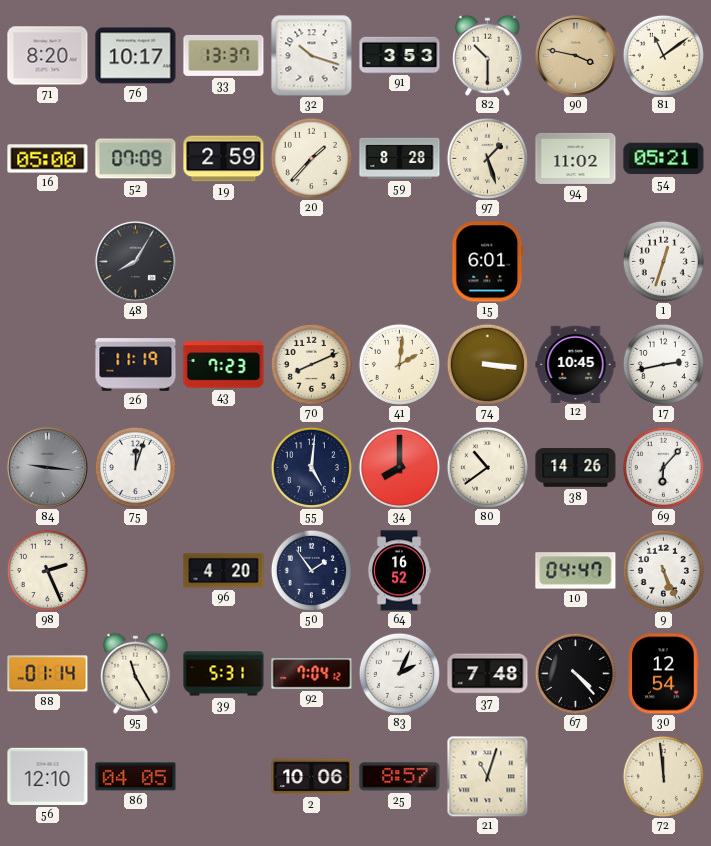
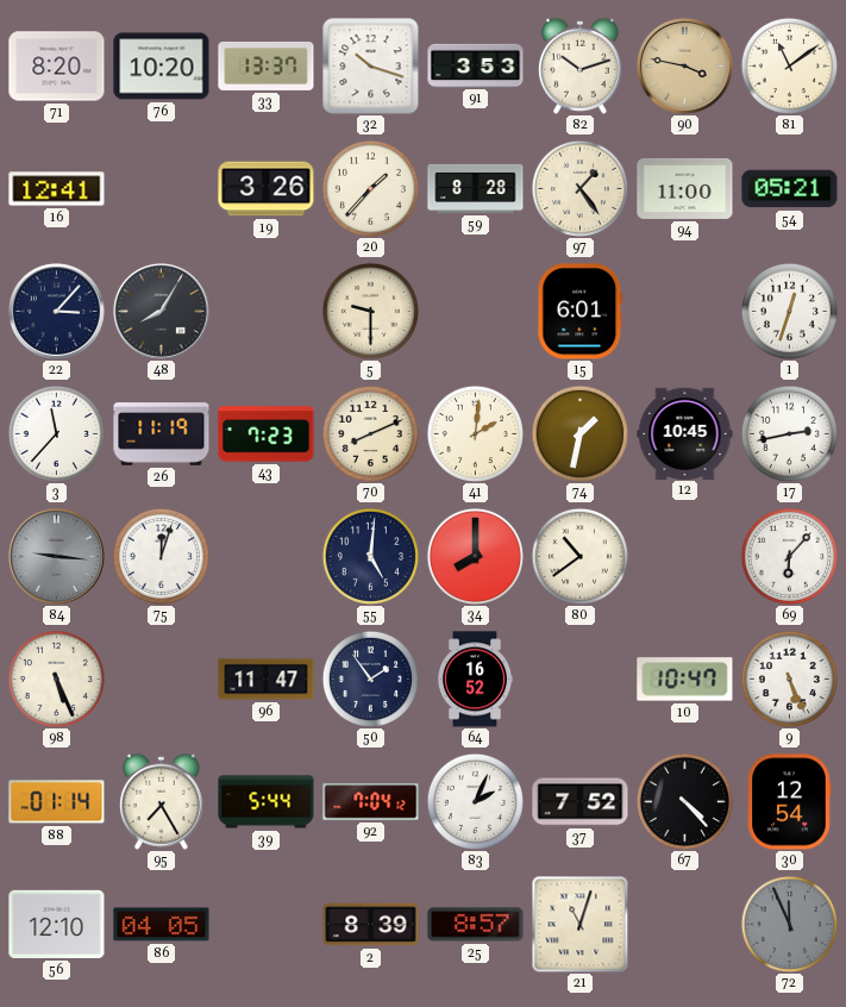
76: 10:17 -> 10:20 (162, 67)
82: 10:30 -> 10:12 (579, 65)
16: 05:00 -> 12:41 (57, 189)
52: 07:09 -> none (136, 159)
19: 2:59 -> 3:26 (267, 189)
97: 1:27 -> 1:24 (579, 188)
94: 11:02 -> 11:00 (685, 188)
22: none -> 3:07 (56, 311)
5: none -> 9:30 (370, 311)
3: none -> 11:37 (56, 433)
74: 3:16 -> 1:32 (579, 433)
38: 14:26 -> none (576, 468)
98: 2:26 -> 5:26 (56, 678)
96: 4:20 -> 11:47 (267, 680)
10: 04:47 -> 10:47 (685, 680)
95: 11:25 -> 7:25 (161, 801)
39: 5:31 -> 5:44 (267, 802)
37: 7:48 -> 7:52 (581, 802)
2: 10:06 -> 8:39 (371, 925)
72: 11:59 -> 11:56 (789, 924)
72 dial: cream -> grey (789, 924)
